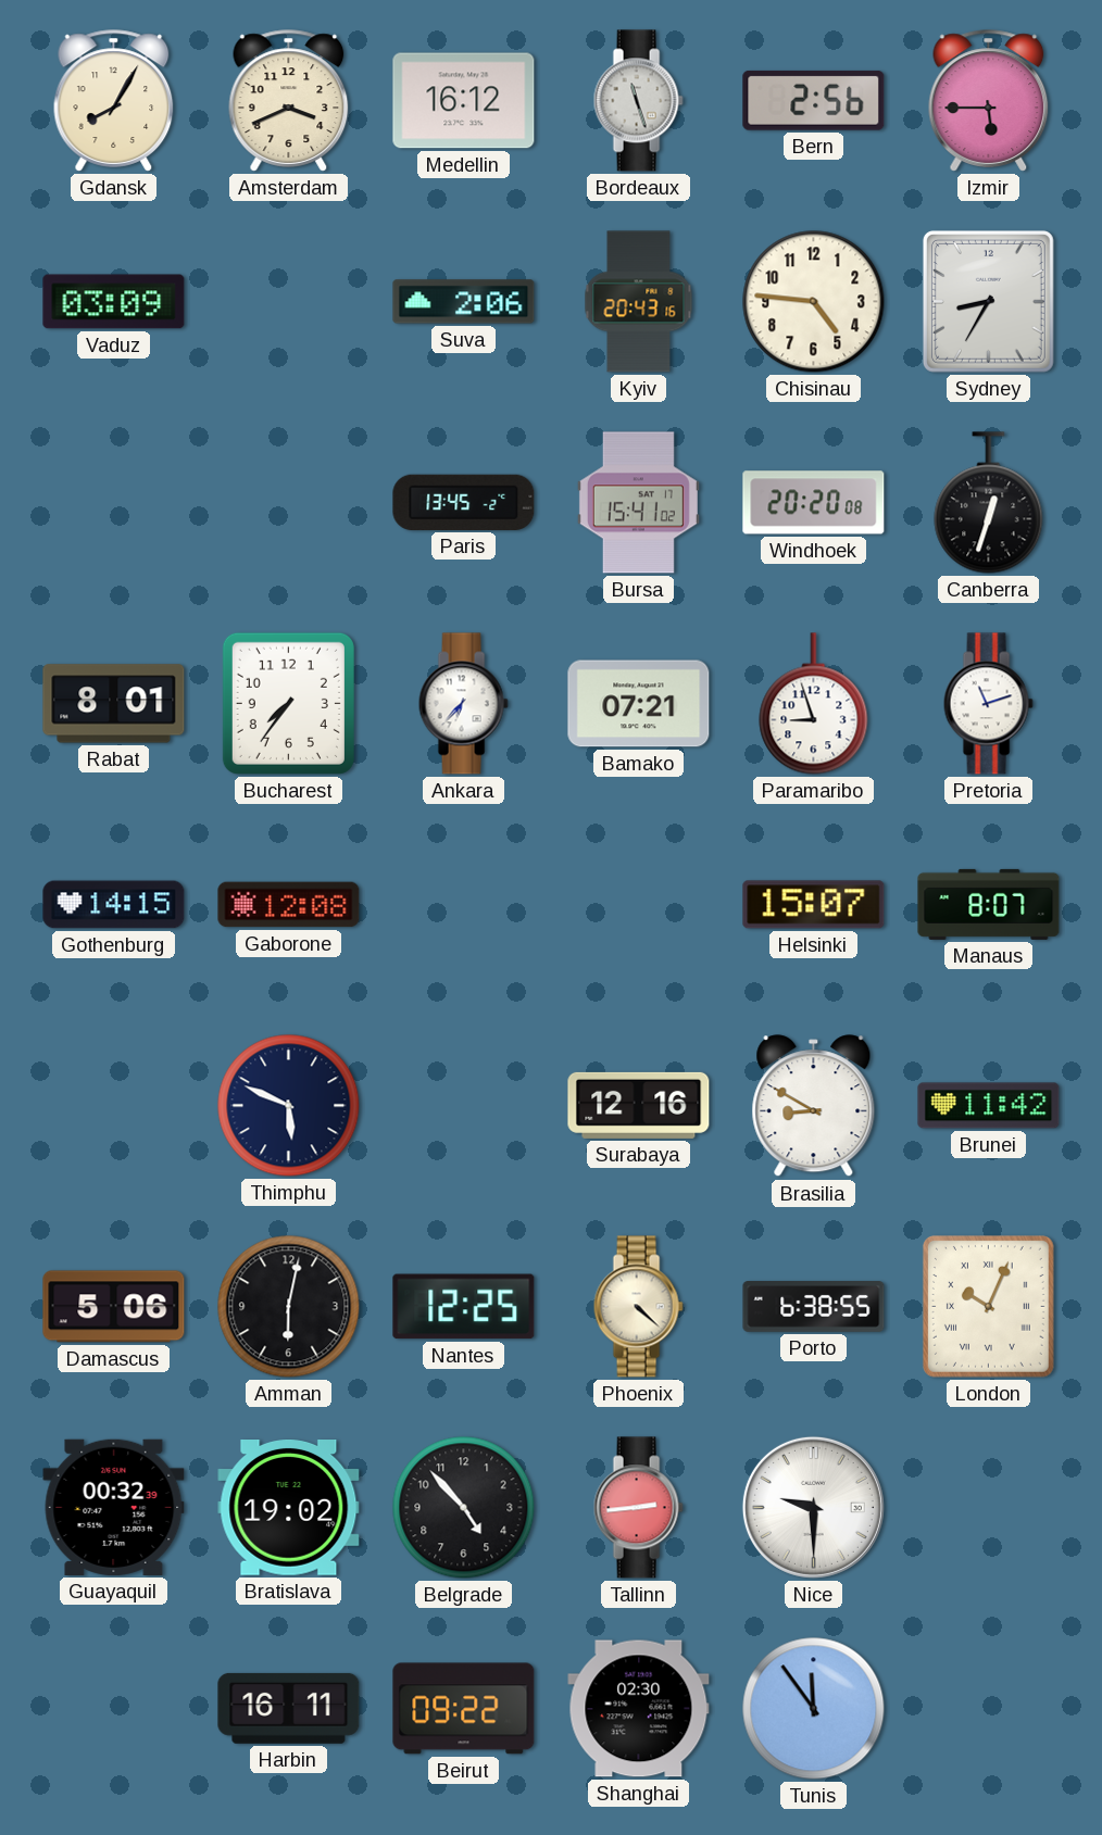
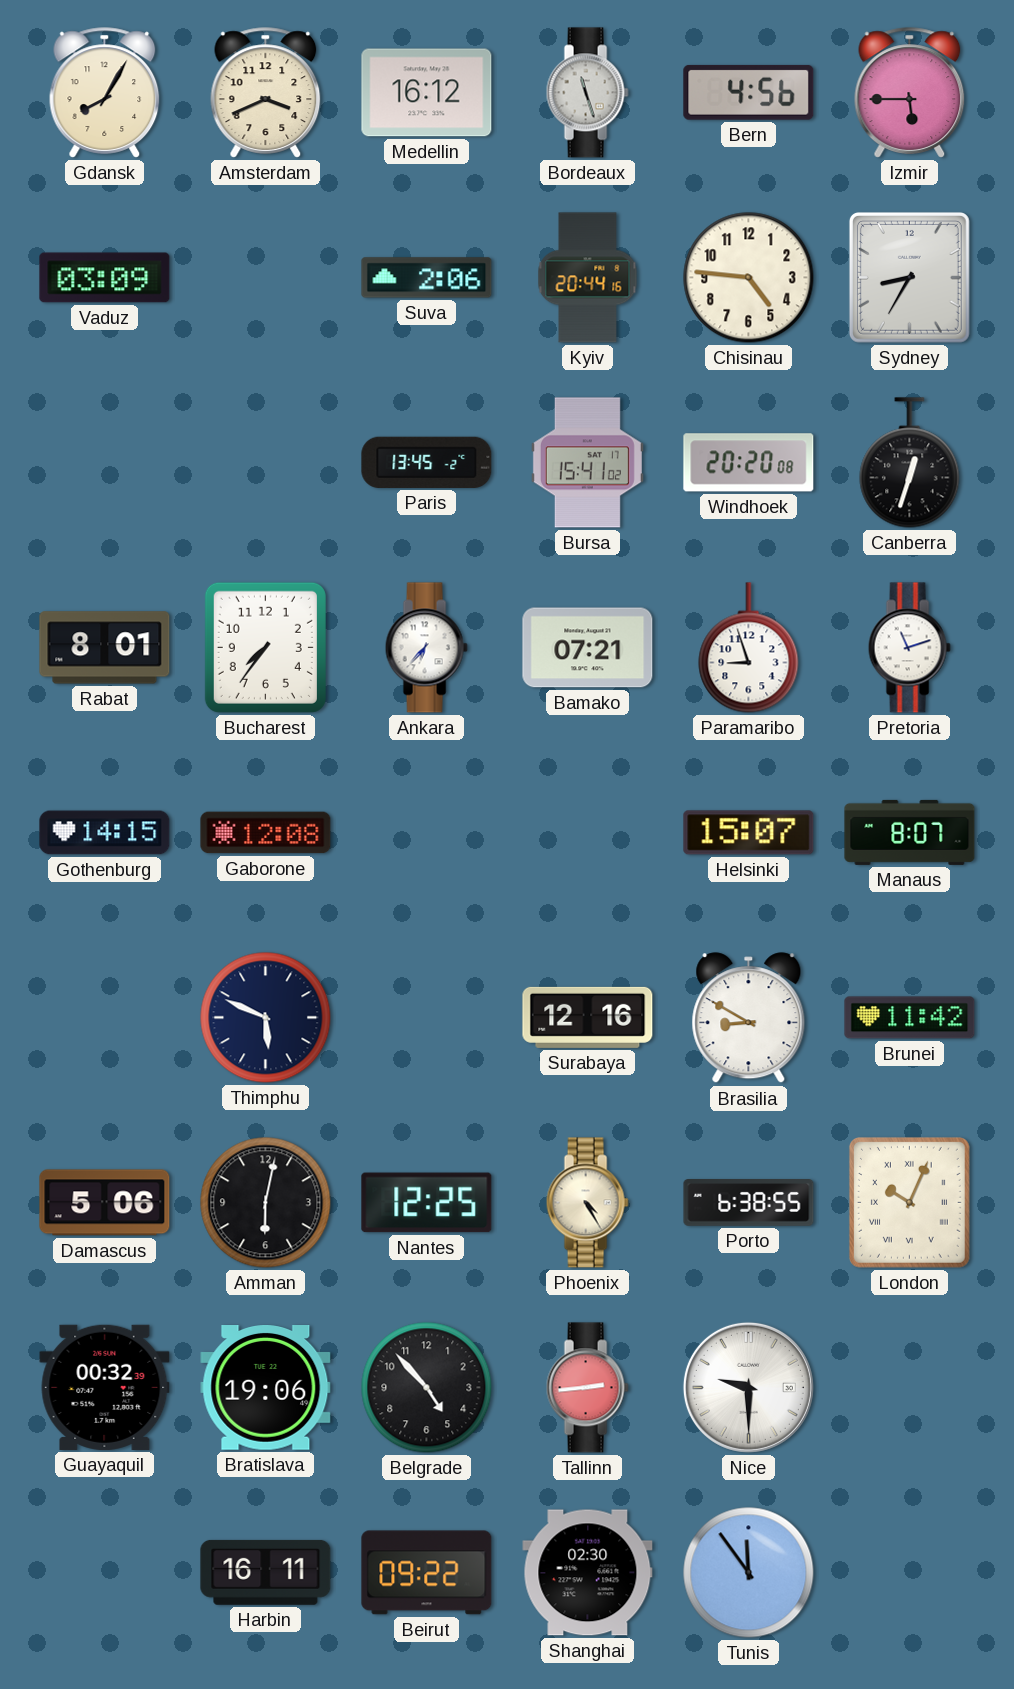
Bern: 2:56 -> 4:56 (749, 92)
Kyiv: 20:43 -> 20:44 (588, 278)
Phoenix: 4:22 -> 4:25 (587, 1203)
Bratislava: 19:02 -> 19:06 (266, 1388)
